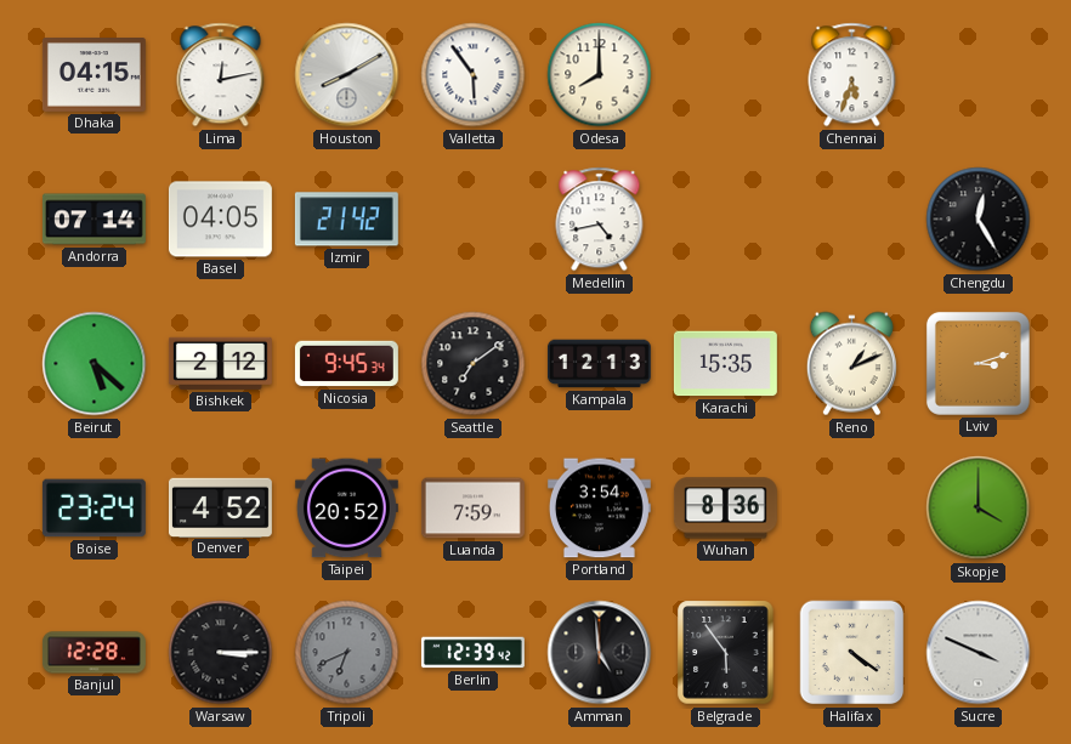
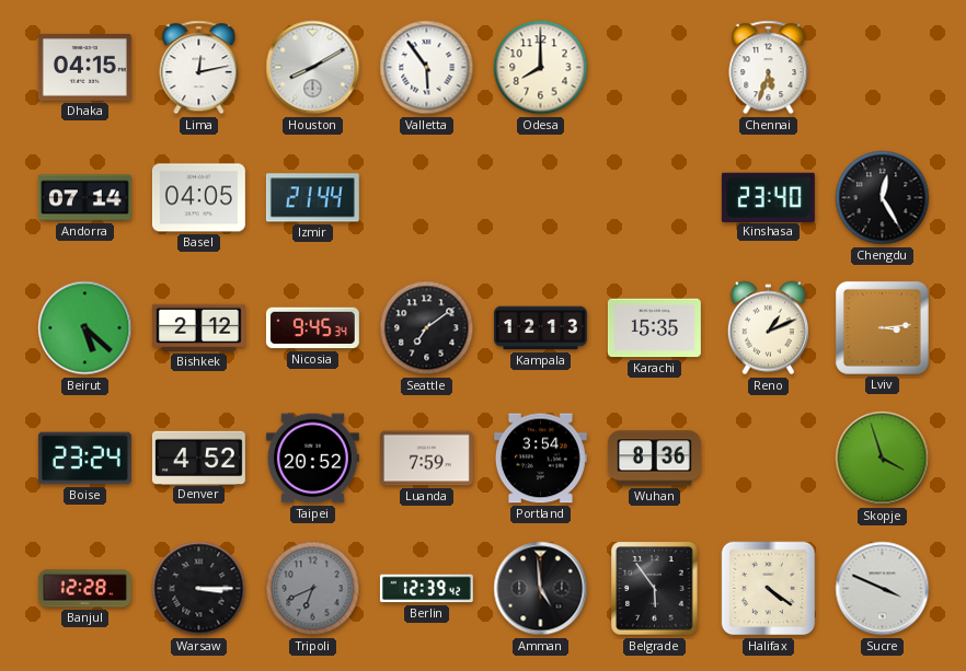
Izmir: 21:42 -> 21:44 (312, 198)
Medellin: 4:43 -> none (600, 220)
Kinshasa: none -> 23:40 (768, 197)
Lviv: 3:12 -> 3:14 (882, 327)
Skopje: 4:00 -> 3:57 (883, 459)
